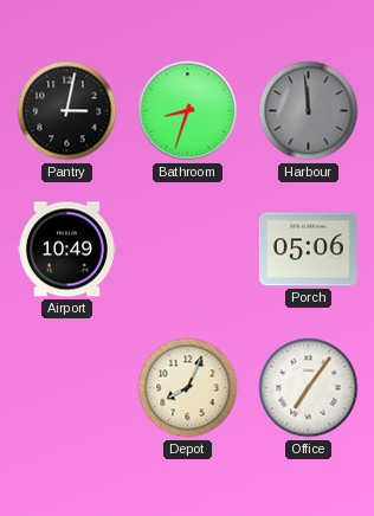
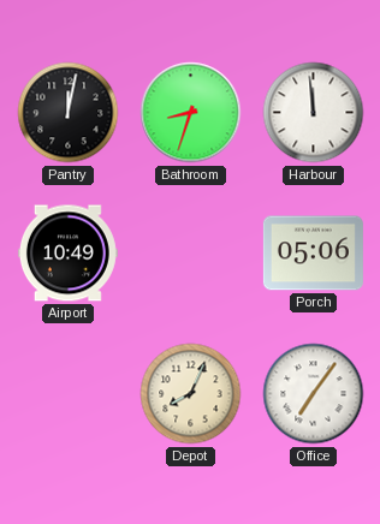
Pantry: 3:02 -> 12:02 (69, 113)
Harbour dial: grey -> white (314, 113)
